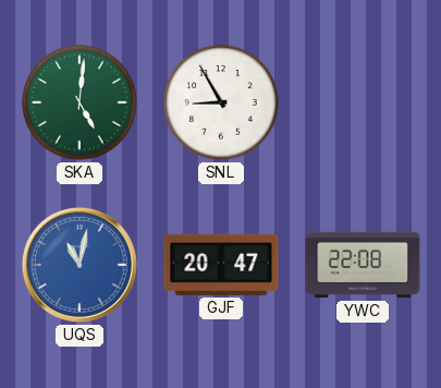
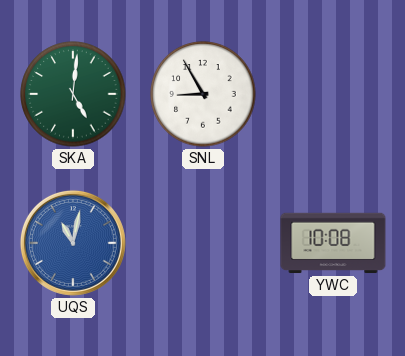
GJF: 20:47 -> none (221, 265)
YWC: 22:08 -> 10:08 (333, 243)
